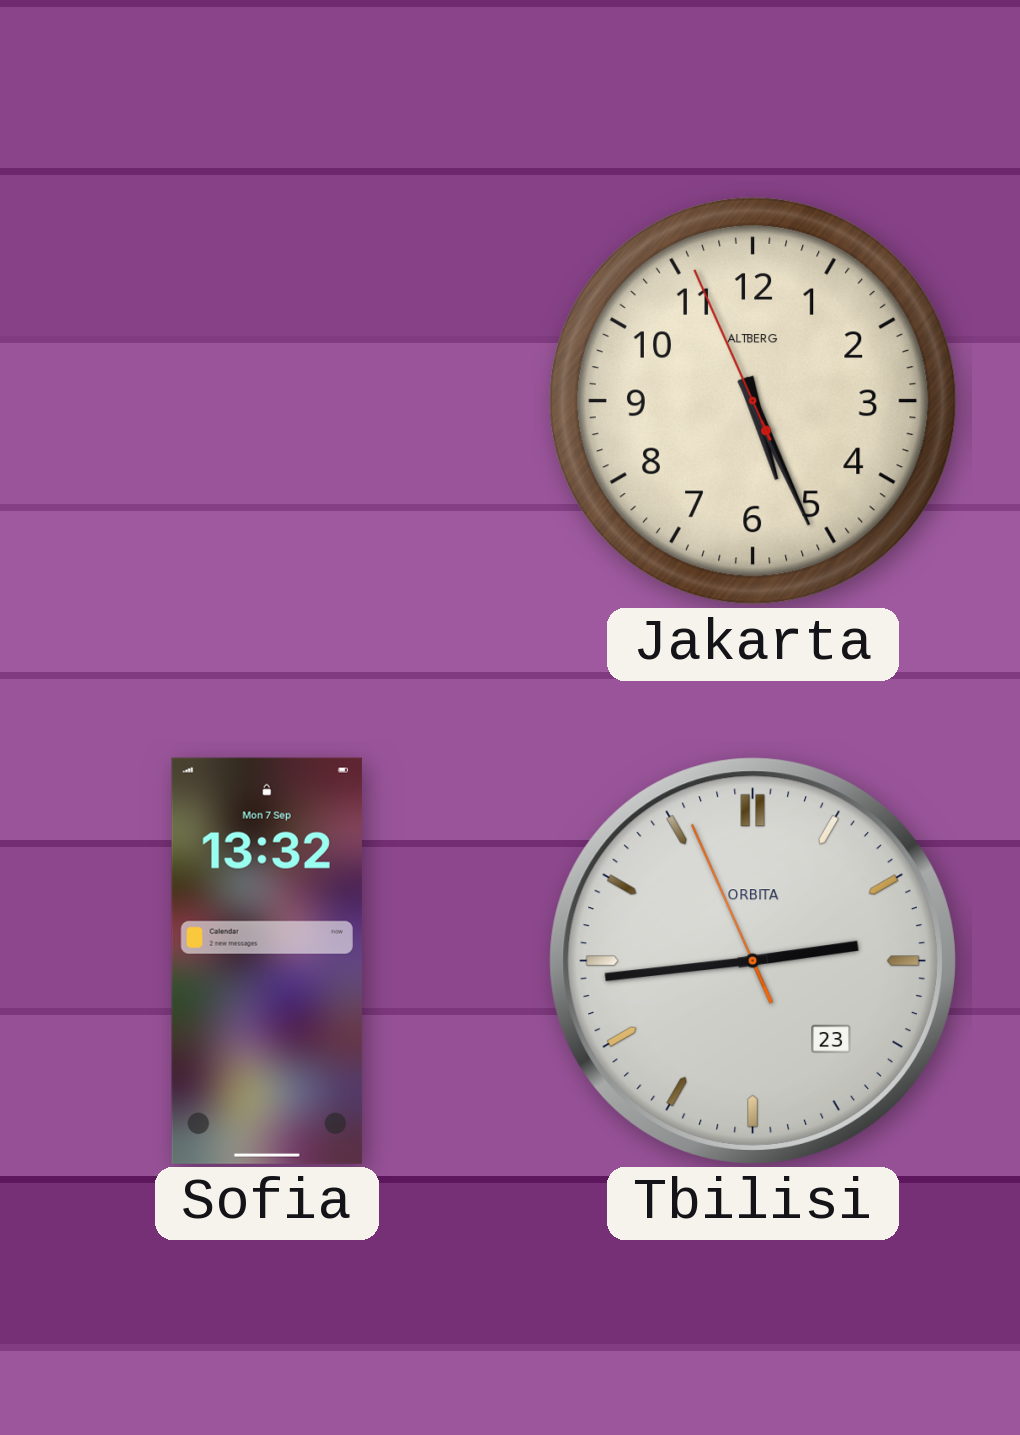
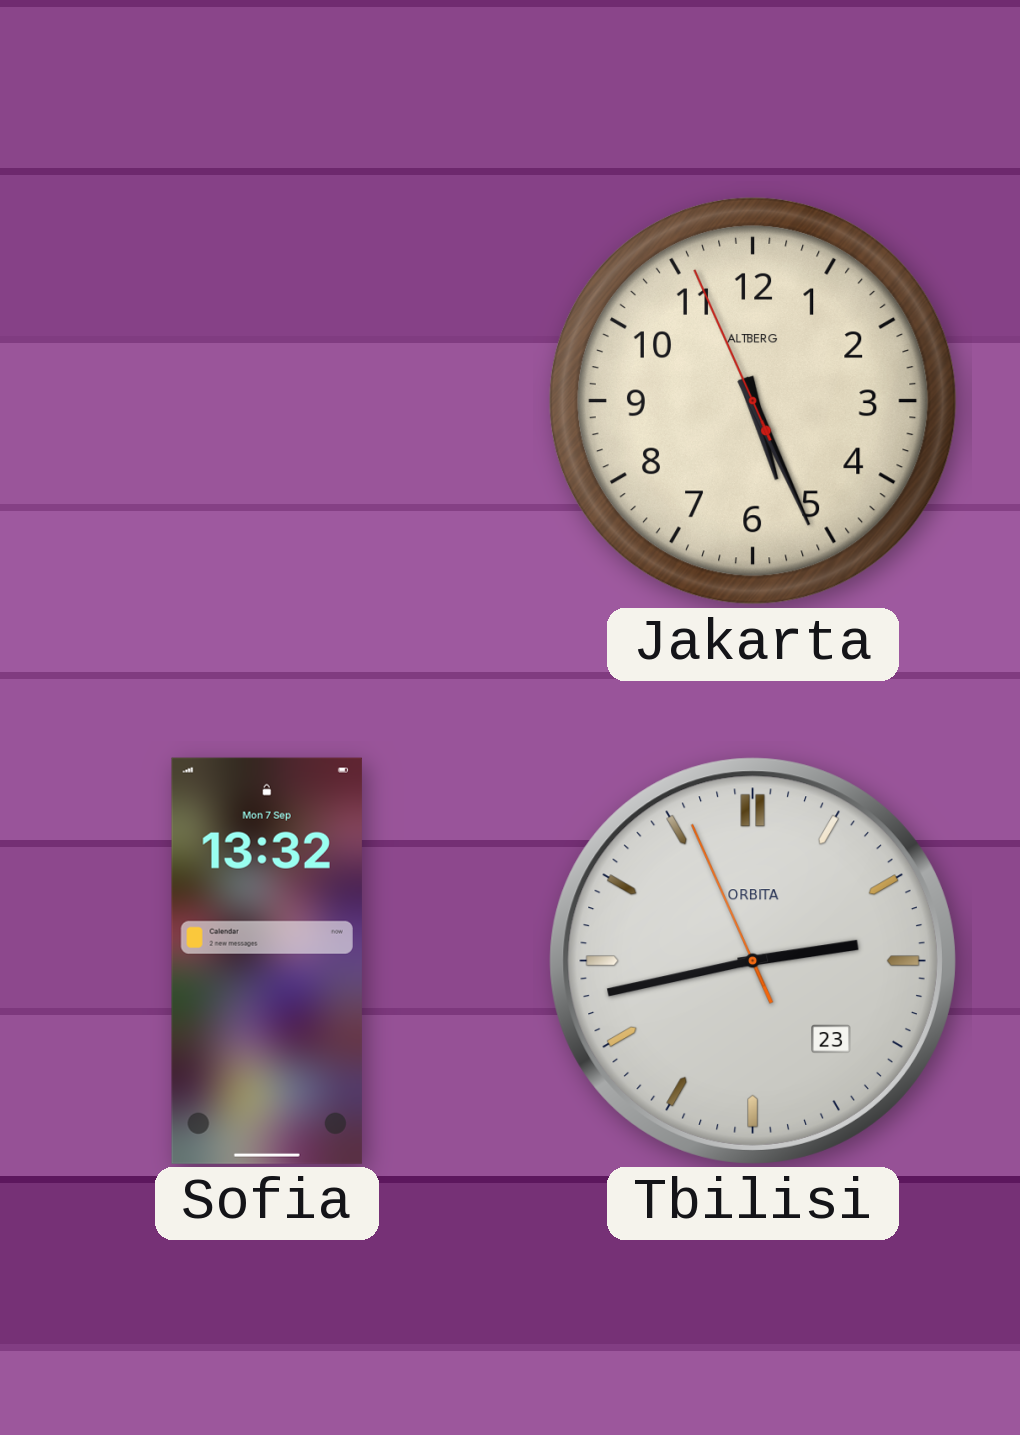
Tbilisi: 2:43 -> 2:42 (753, 961)
